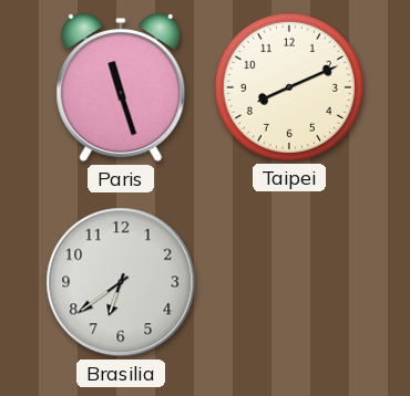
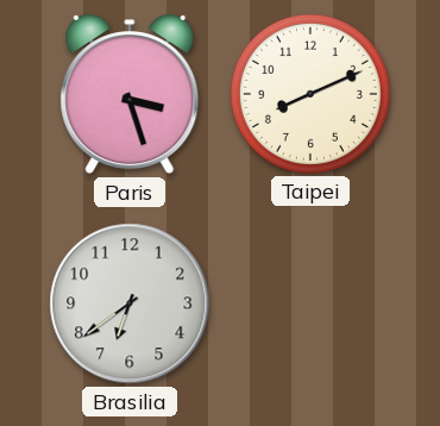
Paris: 11:27 -> 3:27 (130, 95)
